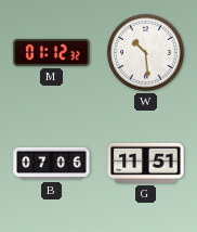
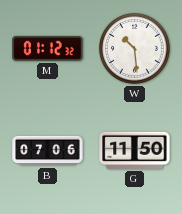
G: 11:51 -> 11:50 (135, 150)
